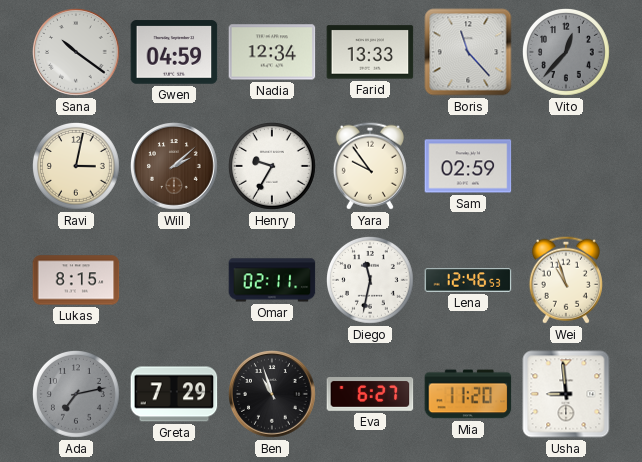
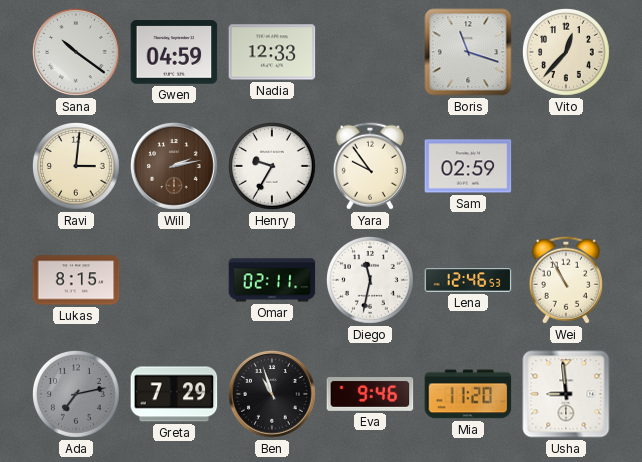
Nadia: 12:34 -> 12:33 (272, 52)
Farid: 13:33 -> none (370, 52)
Boris: 11:23 -> 11:18 (468, 52)
Vito dial: grey -> cream (567, 53)
Ravi: 3:02 -> 3:01 (77, 167)
Will: 2:08 -> 2:13 (175, 167)
Wei: 10:57 -> 10:55 (566, 280)
Eva: 6:27 -> 9:46 (370, 395)
